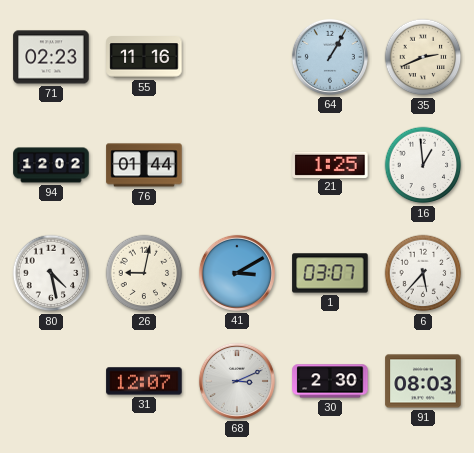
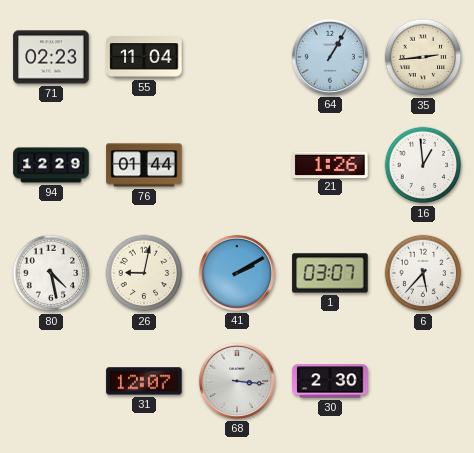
55: 11:16 -> 11:04 (144, 57)
35: 2:41 -> 2:44 (423, 57)
94: 12:02 -> 12:29 (51, 165)
21: 1:25 -> 1:26 (330, 164)
41: 3:10 -> 2:10 (237, 273)
68: 3:11 -> 3:16 (237, 381)
91: 08:03 -> none (423, 381)
